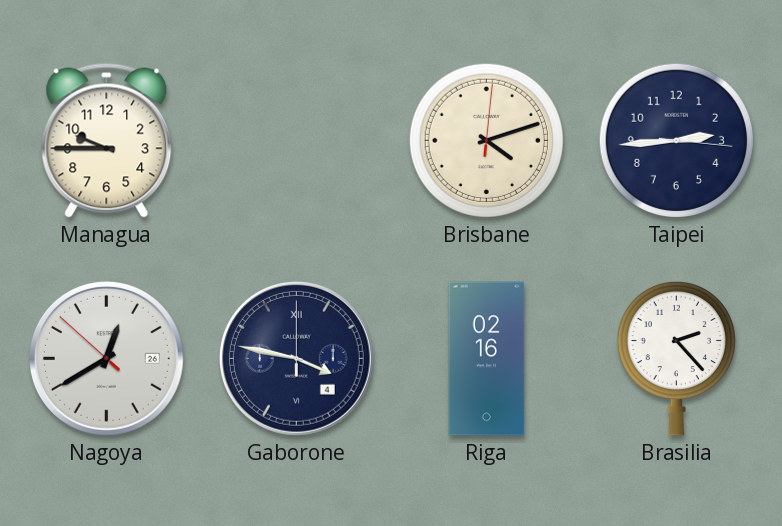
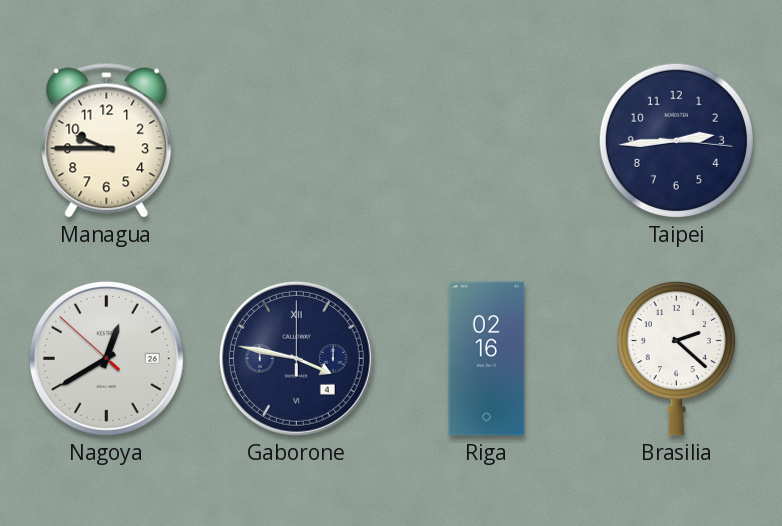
Brisbane: 4:12 -> none (486, 140)
Brasilia: 2:23 -> 2:22 (676, 358)
